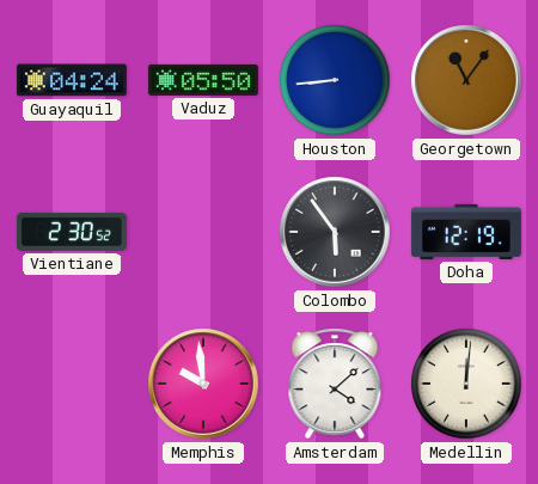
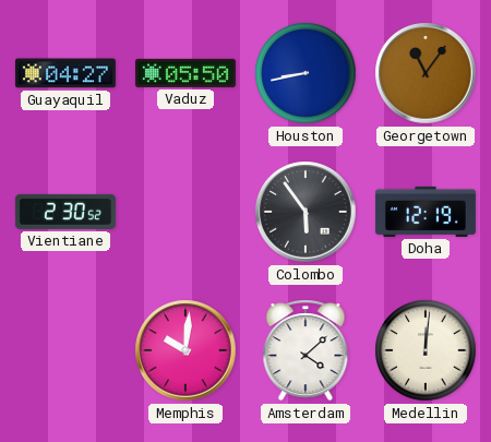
Guayaquil: 04:24 -> 04:27 (65, 73)
Houston: 8:44 -> 8:43 (306, 73)
Memphis: 9:59 -> 10:01 (185, 350)
